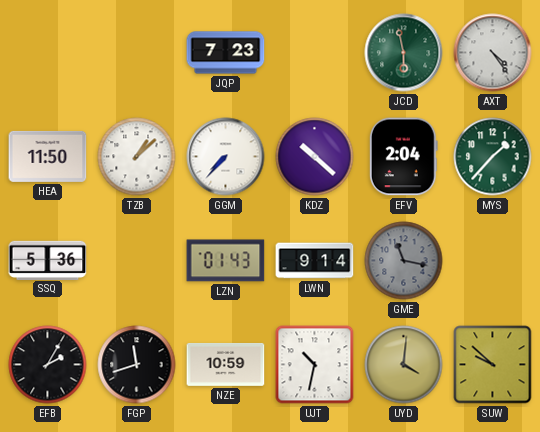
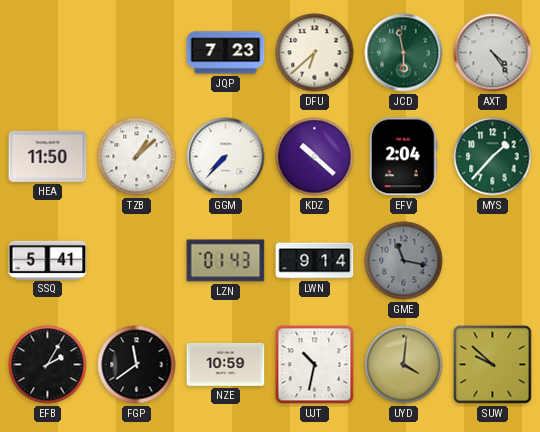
DFU: none -> 6:38 (315, 53)
SSQ: 5:36 -> 5:41 (48, 260)
FGP: 11:42 -> 11:39 (137, 365)
